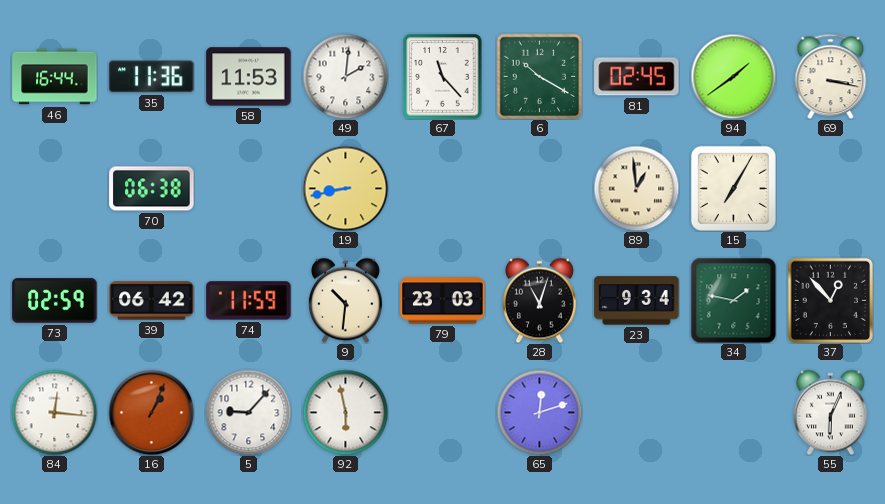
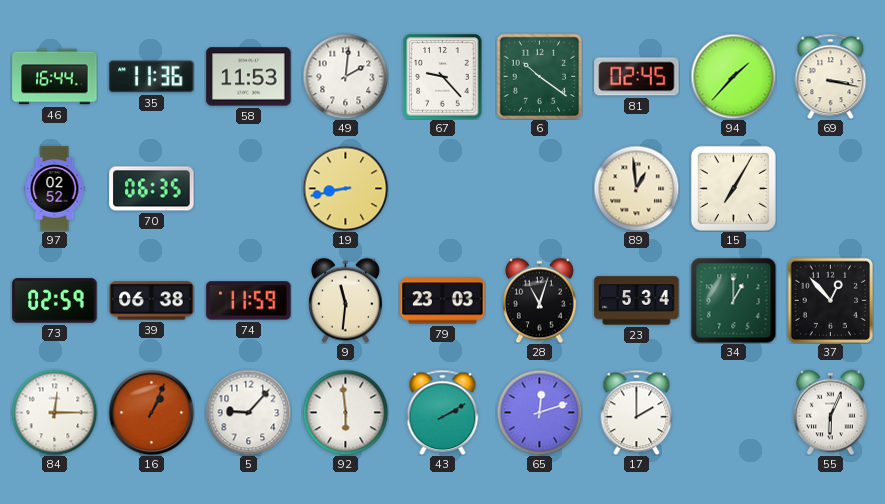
67: 11:23 -> 9:23 (443, 77)
6: 10:20 -> 10:21 (539, 76)
94: 1:39 -> 1:37 (733, 76)
97: none -> 02:52 (55, 189)
70: 06:38 -> 06:35 (152, 189)
39: 06:42 -> 06:38 (152, 301)
9: 10:31 -> 11:31 (346, 300)
23: 9:34 -> 5:34 (637, 301)
34: 1:47 -> 1:00 (733, 300)
84: 12:16 -> 12:15 (54, 412)
92: 5:58 -> 5:59 (345, 412)
43: none -> 2:10 (443, 412)
17: none -> 2:00 (637, 412)
